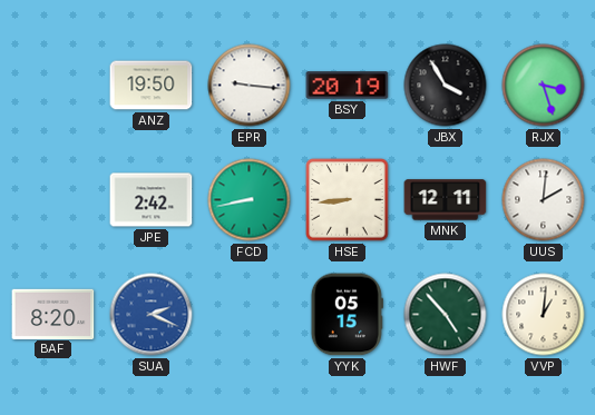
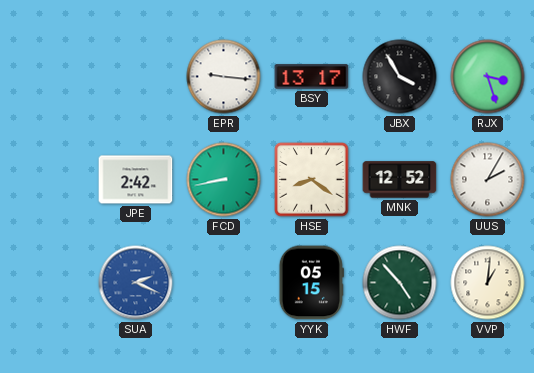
ANZ: 19:50 -> none (152, 86)
BSY: 20:19 -> 13:17 (312, 77)
HSE: 8:44 -> 8:21 (312, 180)
MNK: 12:11 -> 12:52 (400, 180)
UUS: 2:01 -> 2:05 (488, 180)
BAF: 8:20 -> none (53, 314)
